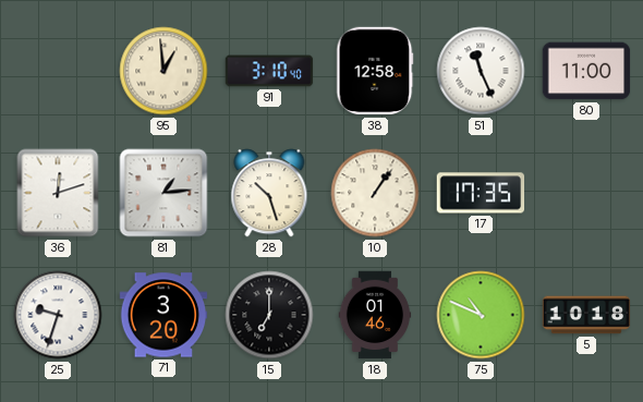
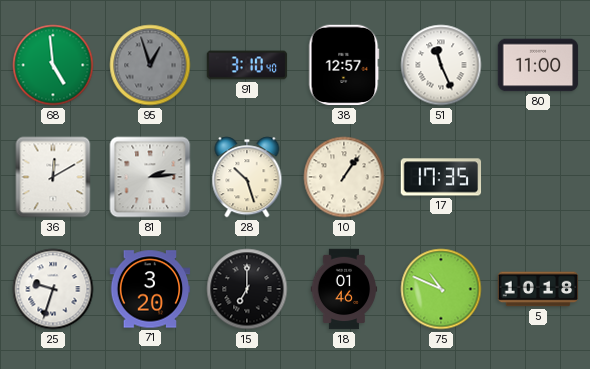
68: none -> 4:59 (53, 65)
95: 12:59 -> 12:57 (150, 65)
95 dial: cream -> grey (150, 65)
38: 12:58 -> 12:57 (344, 65)
36: 12:12 -> 12:10 (53, 177)
81: 1:14 -> 2:14 (150, 177)
